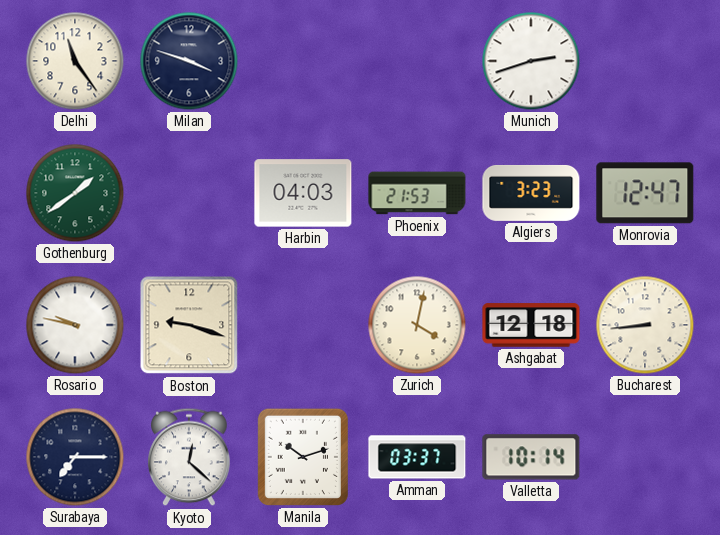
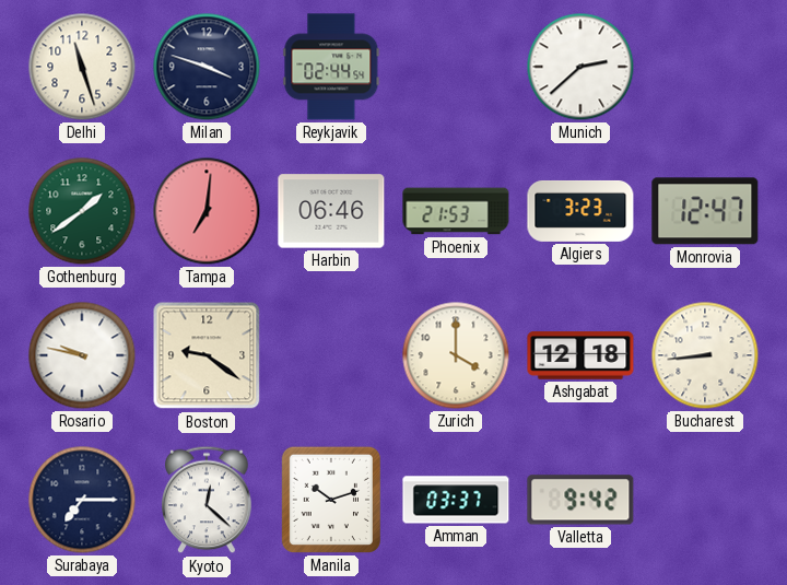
Delhi: 11:24 -> 11:27 (82, 67)
Reykjavik: none -> 02:44 (331, 67)
Munich: 2:42 -> 2:38 (580, 67)
Tampa: none -> 7:01 (207, 211)
Harbin: 04:03 -> 06:46 (331, 211)
Boston: 9:18 -> 9:21 (207, 355)
Zurich: 4:02 -> 4:00 (456, 355)
Valletta: 10:14 -> 9:42 (580, 500)
